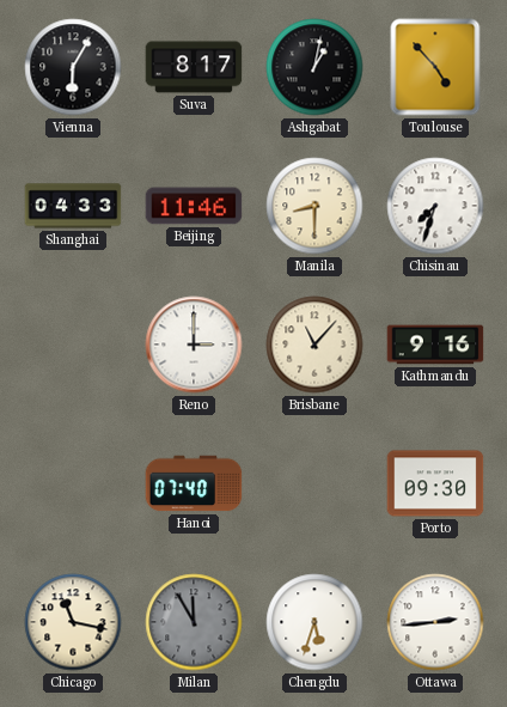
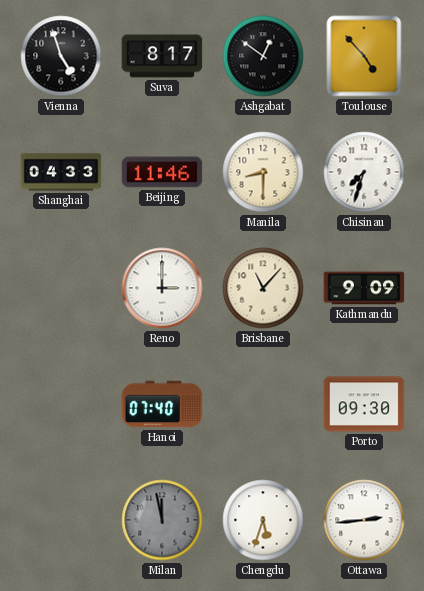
Vienna: 6:05 -> 4:57 (61, 56)
Ashgabat: 1:02 -> 12:51 (263, 56)
Kathmandu: 9:16 -> 9:09 (364, 288)
Chicago: 11:17 -> none (73, 622)
Milan: 11:55 -> 11:58 (162, 520)
